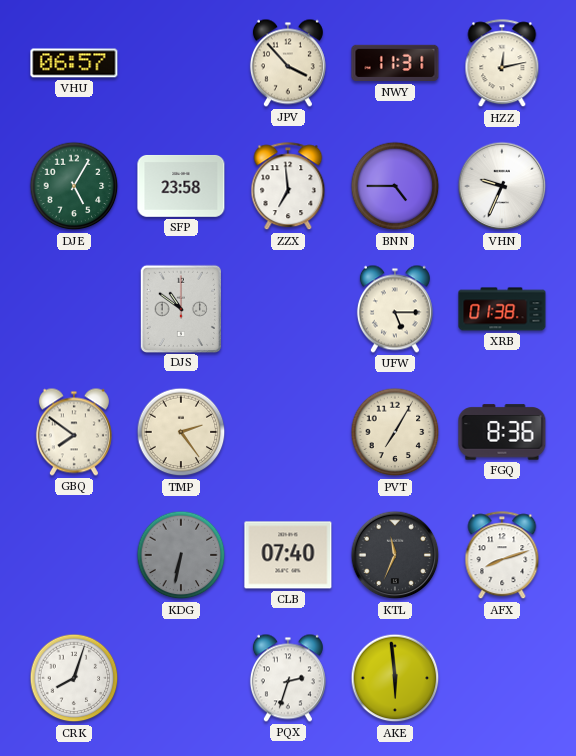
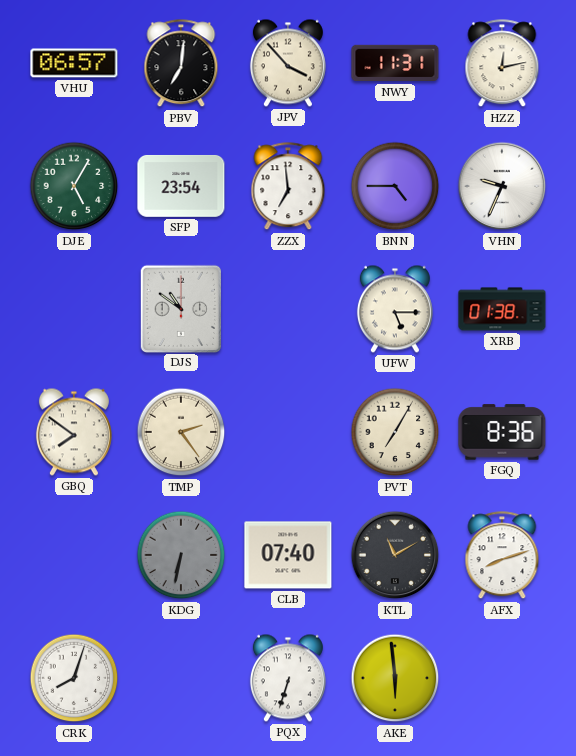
PBV: none -> 7:01 (181, 64)
SFP: 23:58 -> 23:54 (181, 186)
KTL: 11:34 -> 11:10 (395, 555)
PQX: 2:33 -> 6:33 (288, 678)
